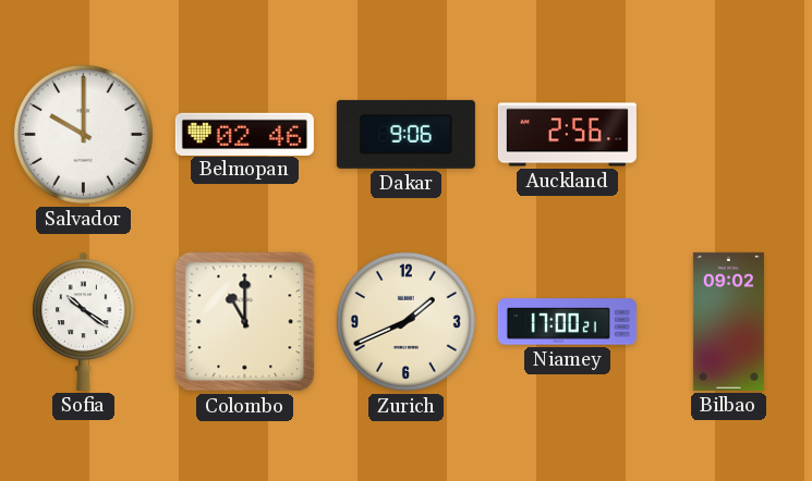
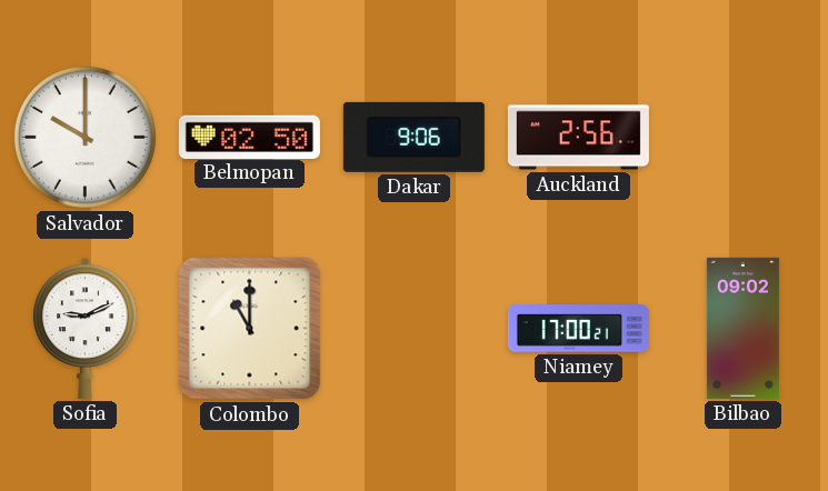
Belmopan: 02:46 -> 02:50 (249, 137)
Sofia: 10:21 -> 9:11 (86, 328)
Zurich: 1:41 -> none (405, 321)
